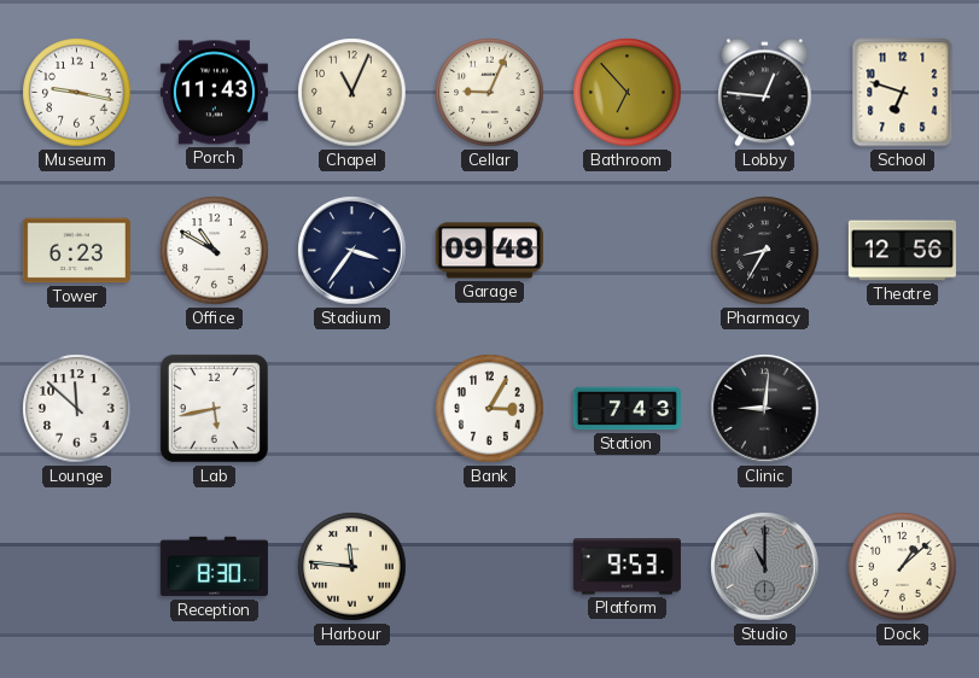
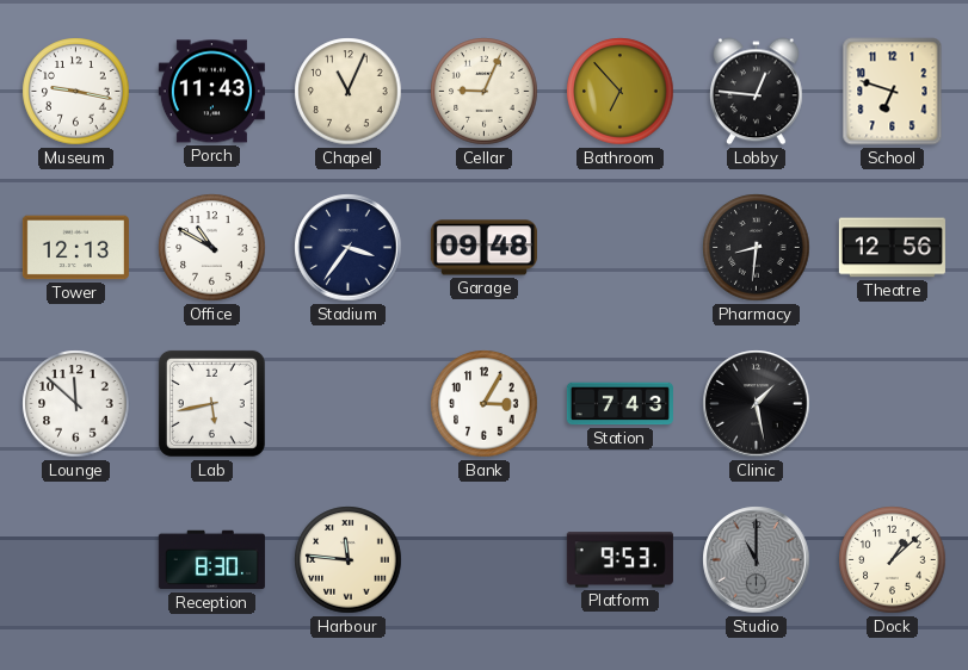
Tower: 6:23 -> 12:13 (75, 248)
Pharmacy: 8:35 -> 8:31 (757, 248)
Clinic: 9:01 -> 1:28 (757, 404)
